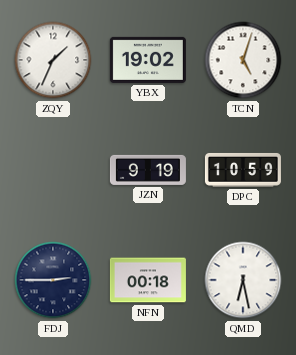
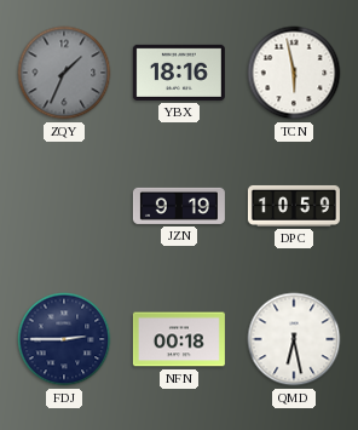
ZQY dial: white -> grey (64, 73)
YBX: 19:02 -> 18:16 (179, 73)
TCN: 5:03 -> 5:58 (294, 73)
